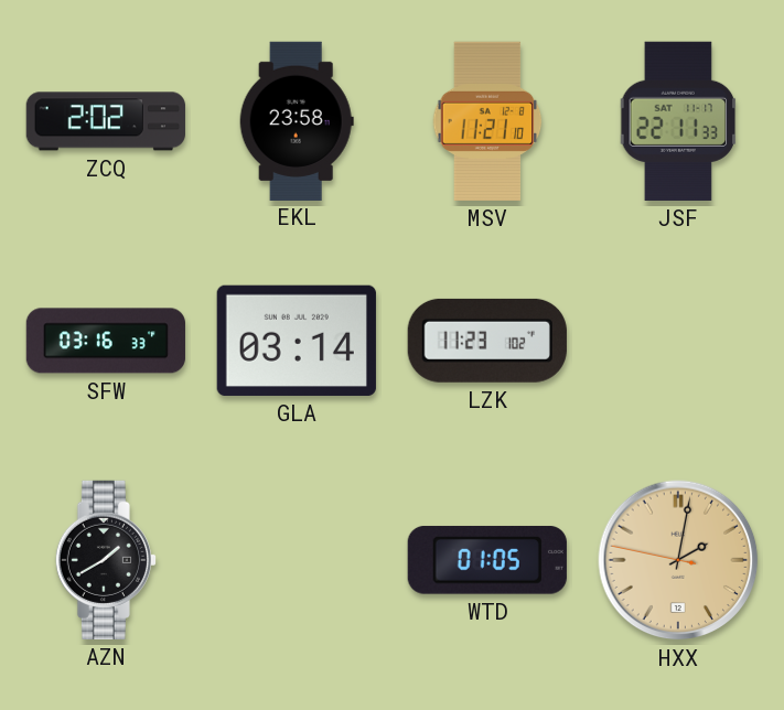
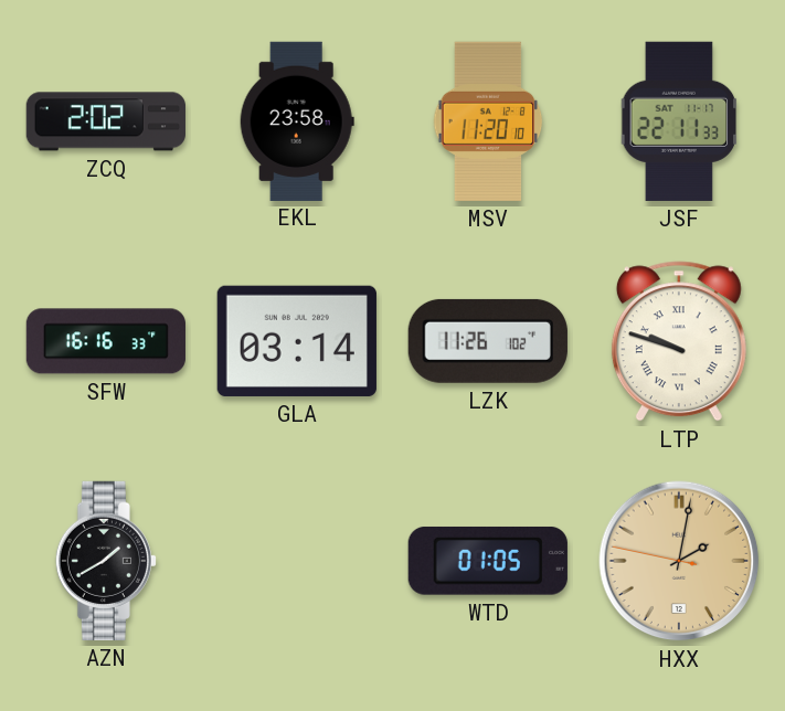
MSV: 11:21 -> 11:20 (488, 121)
SFW: 03:16 -> 16:16 (106, 341)
LZK: 11:23 -> 11:26 (488, 341)
LTP: none -> 9:48 (679, 341)
